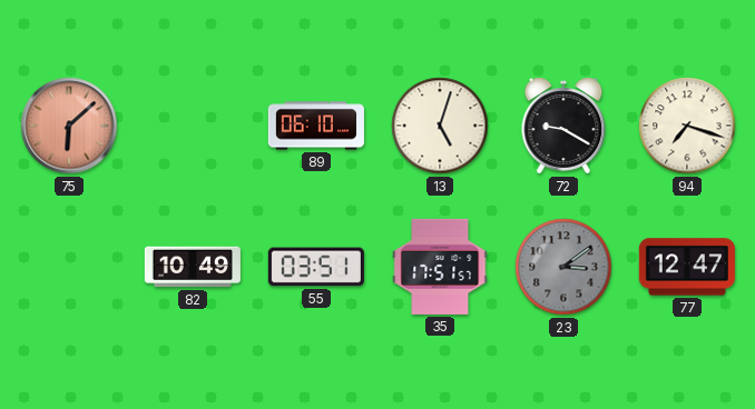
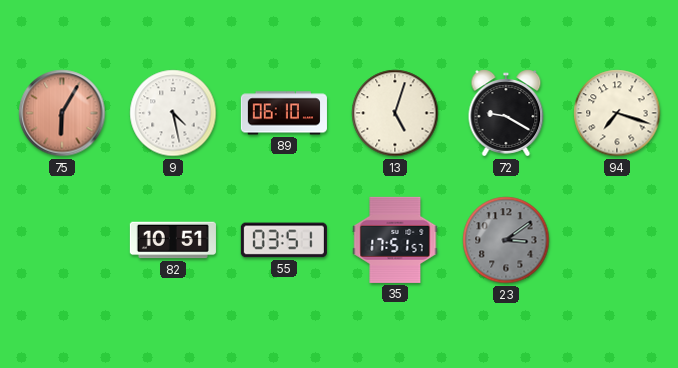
75: 6:08 -> 6:05 (62, 113)
9: none -> 4:28 (173, 113)
82: 10:49 -> 10:51 (173, 240)
77: 12:47 -> none (687, 267)
